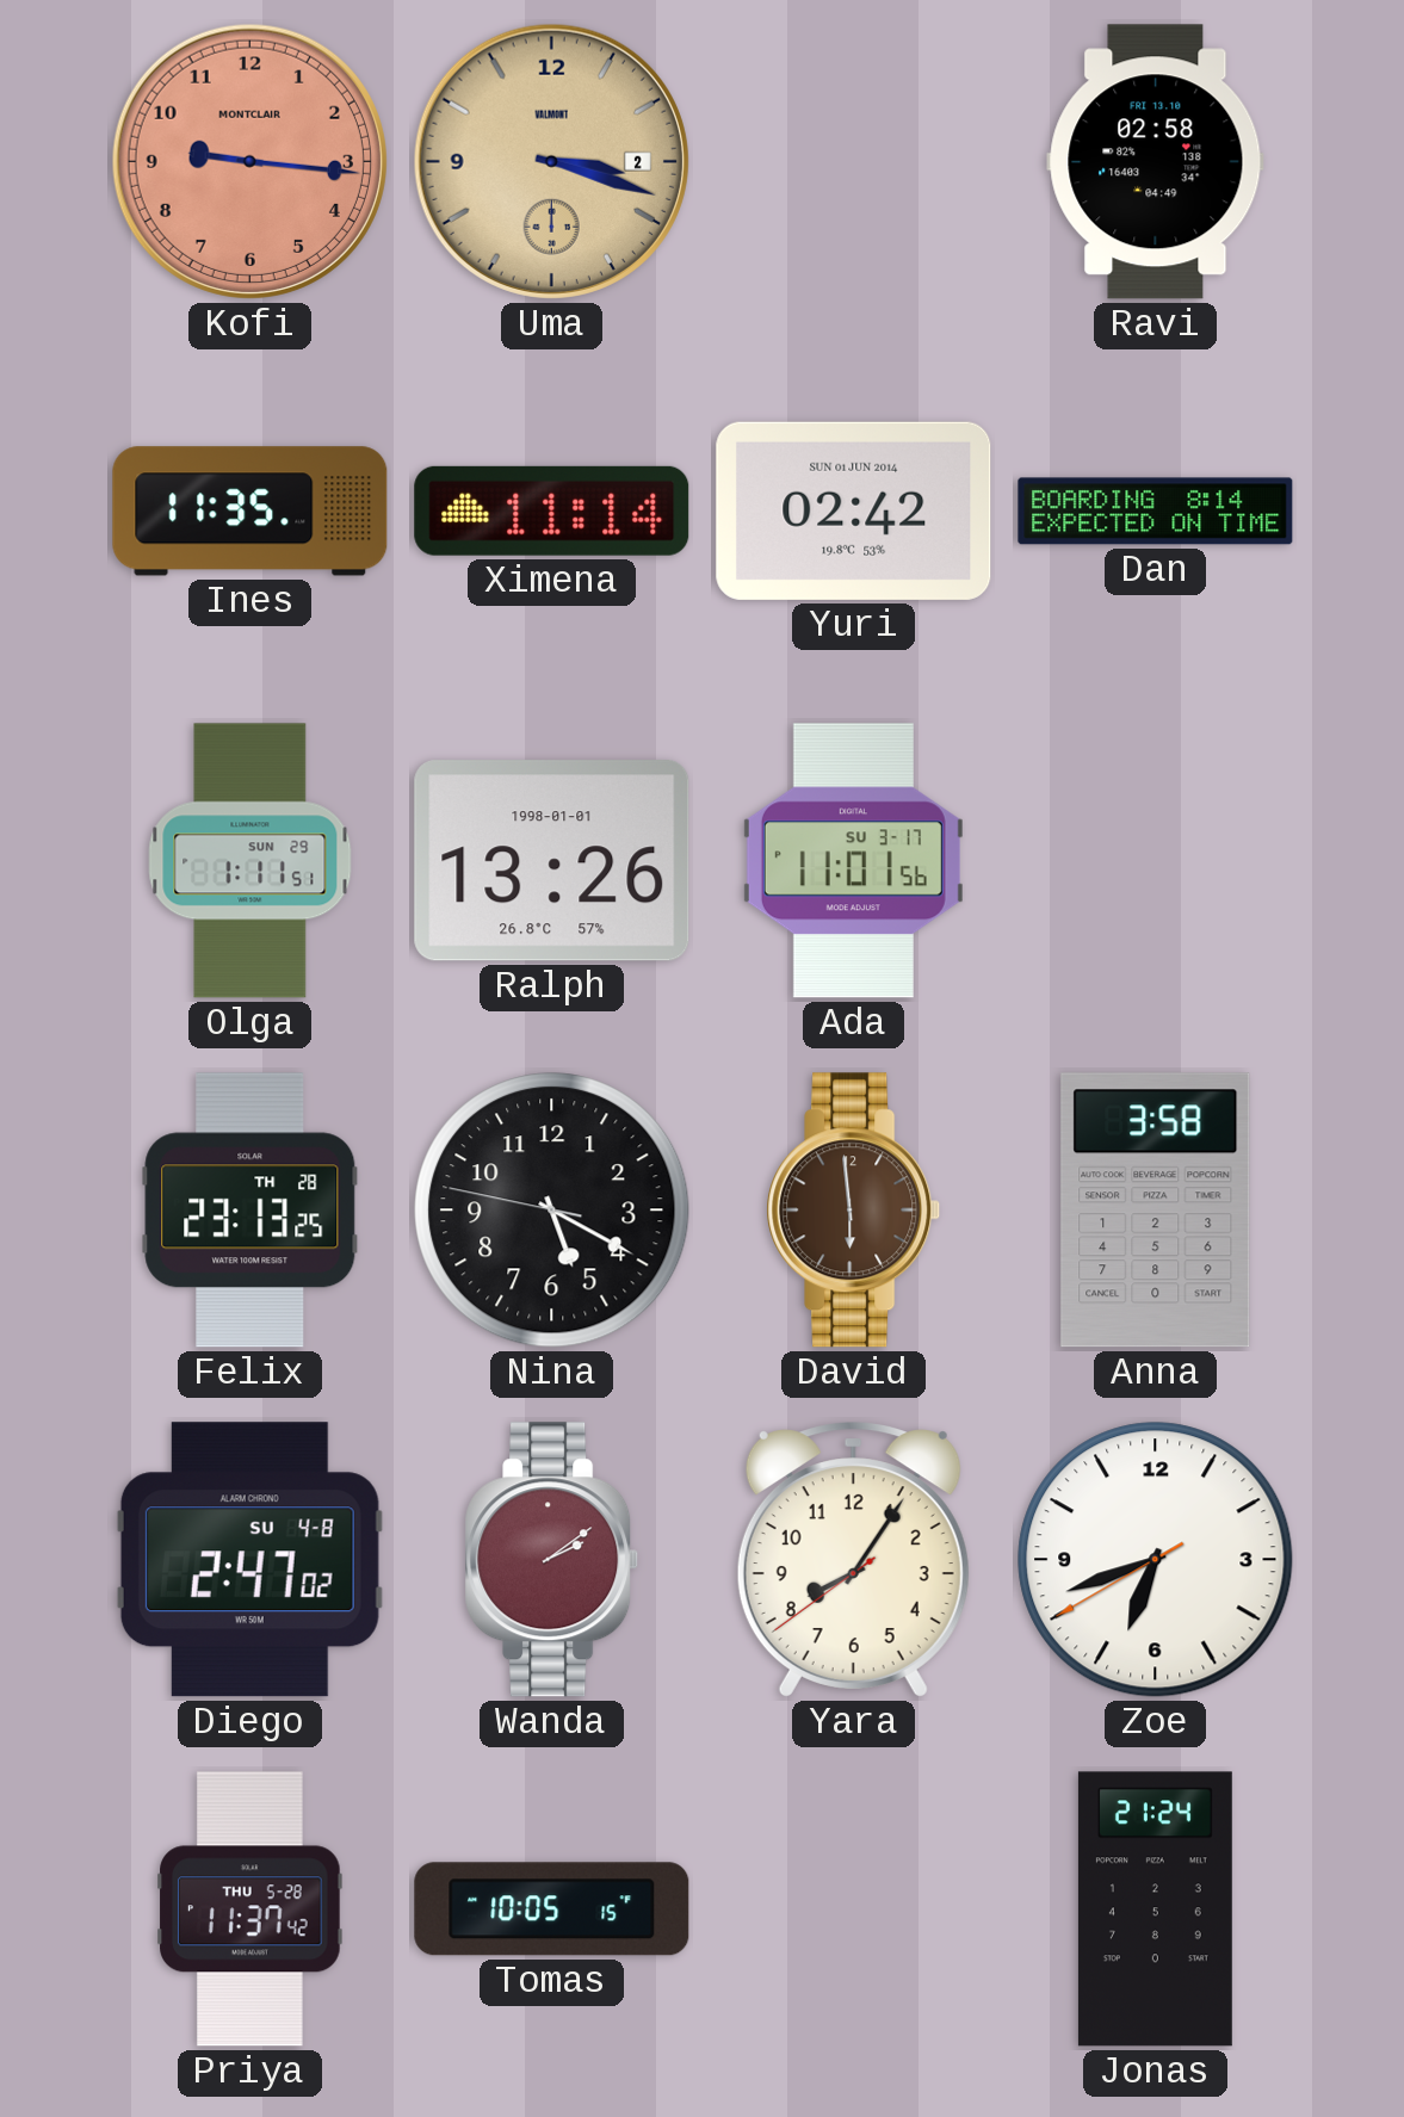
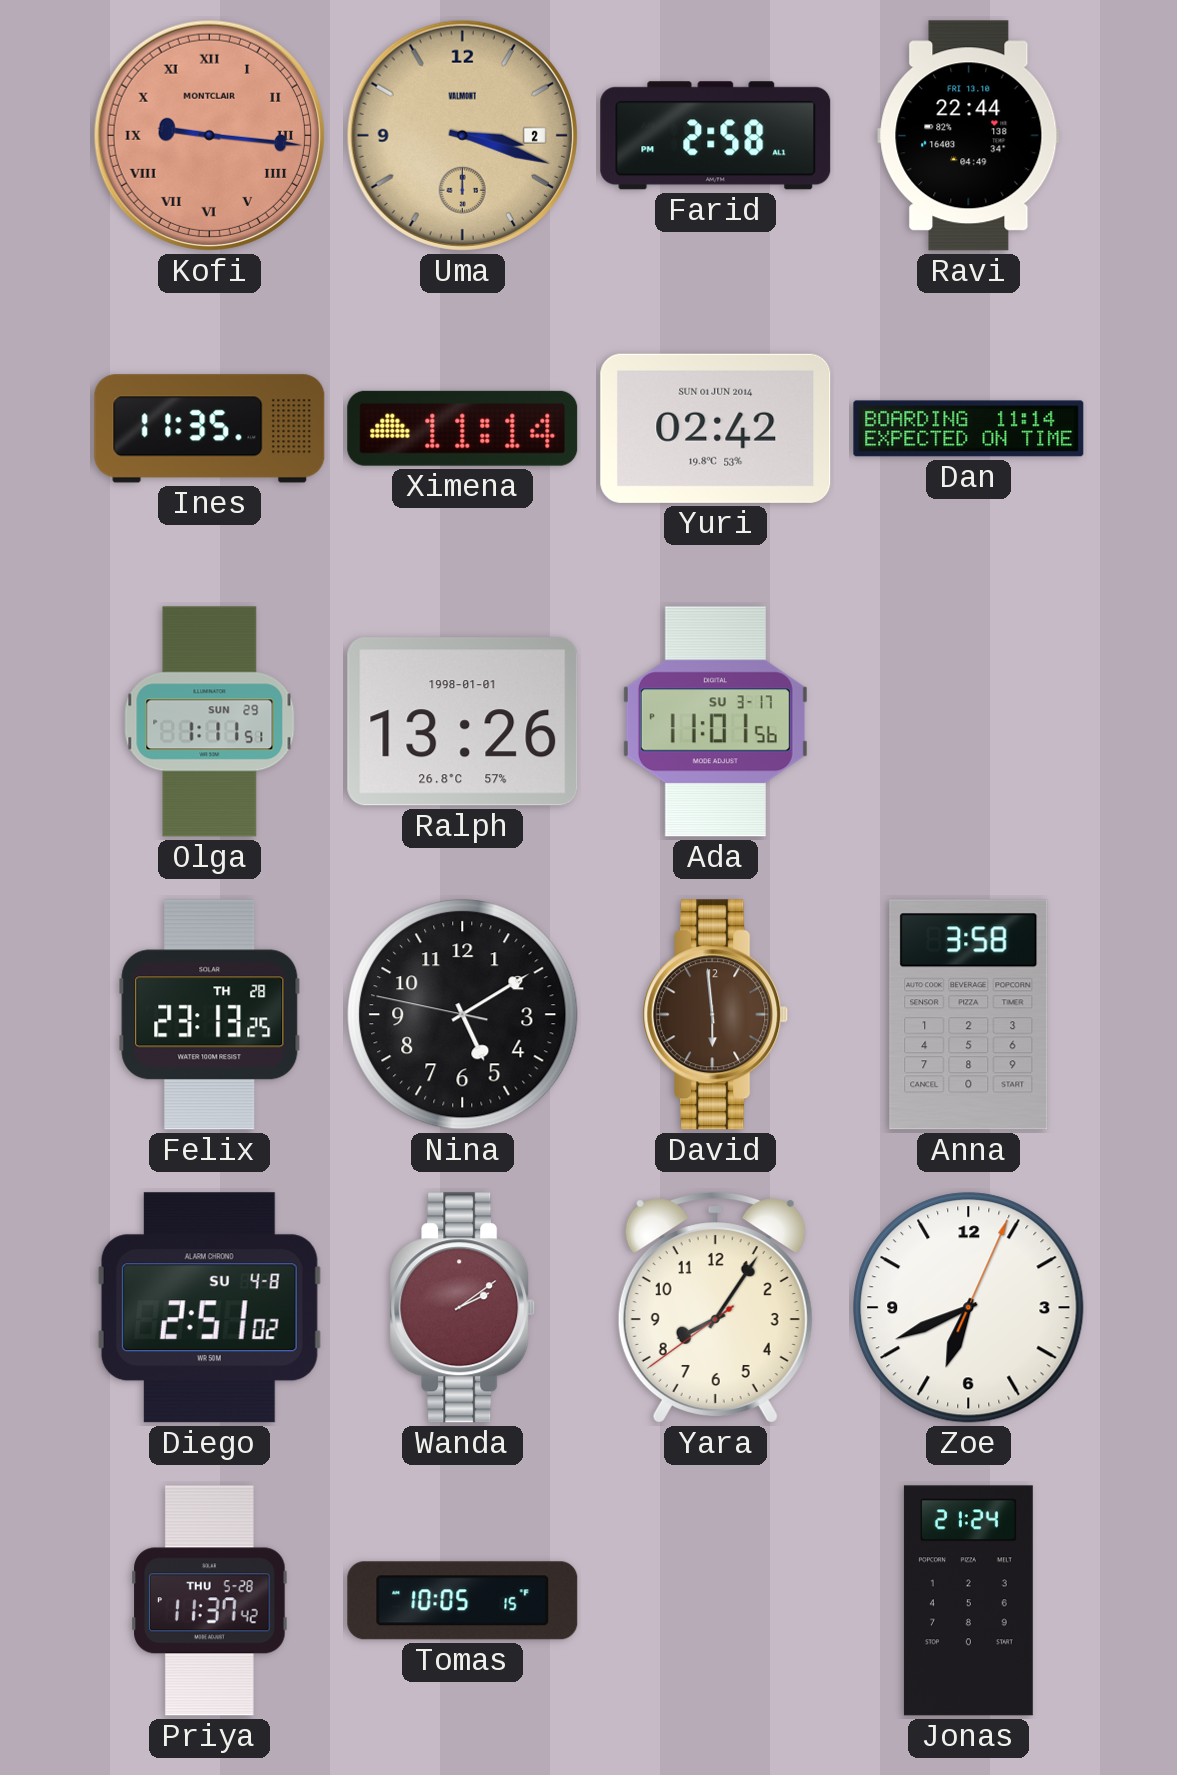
Kofi numerals: Arabic -> Roman (209, 135)
Farid: none -> 2:58 (716, 136)
Ravi: 02:58 -> 22:44 (969, 136)
Dan: 8:14 -> 11:14 (969, 429)
Nina: 5:19 -> 5:09 (463, 1015)
Diego: 2:47 -> 2:51 (209, 1308)
Zoe: 6:41:40 -> 6:41:04 (969, 1308)
